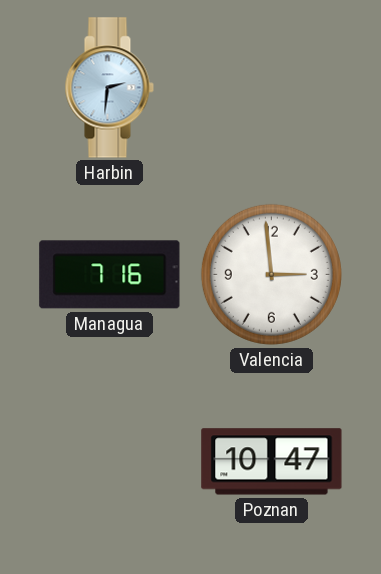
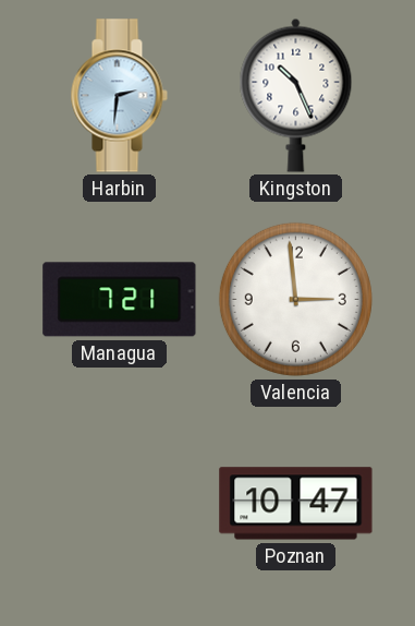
Kingston: none -> 10:26 (296, 95)
Managua: 7:16 -> 7:21 (120, 300)
